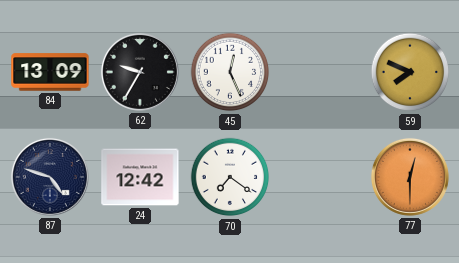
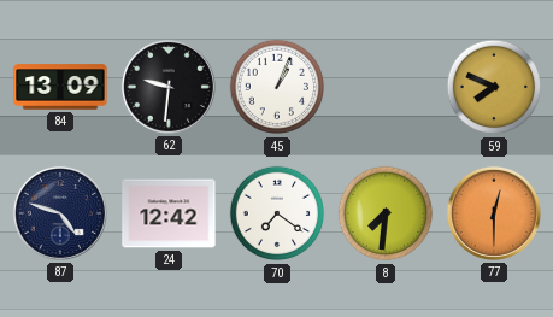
62: 9:35 -> 9:31 (169, 87)
45: 12:26 -> 1:04 (277, 87)
8: none -> 7:31 (386, 213)
